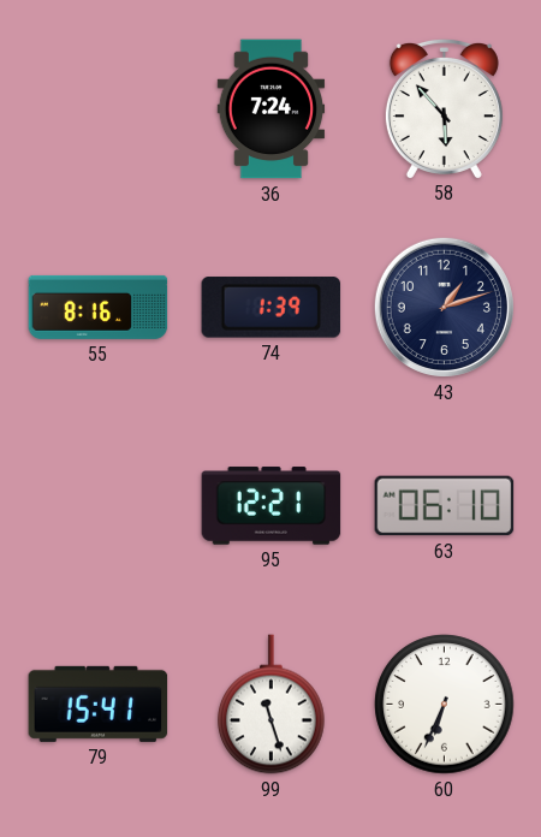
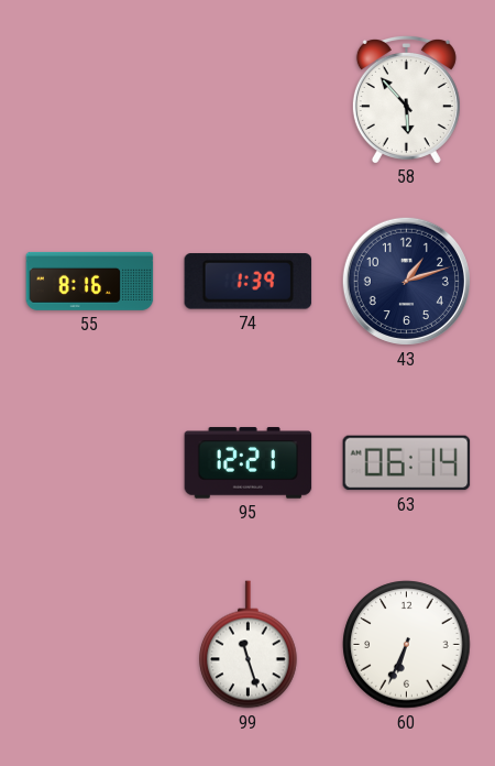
36: 7:24 -> none (272, 109)
63: 06:10 -> 06:14 (407, 463)
79: 15:41 -> none (99, 704)
